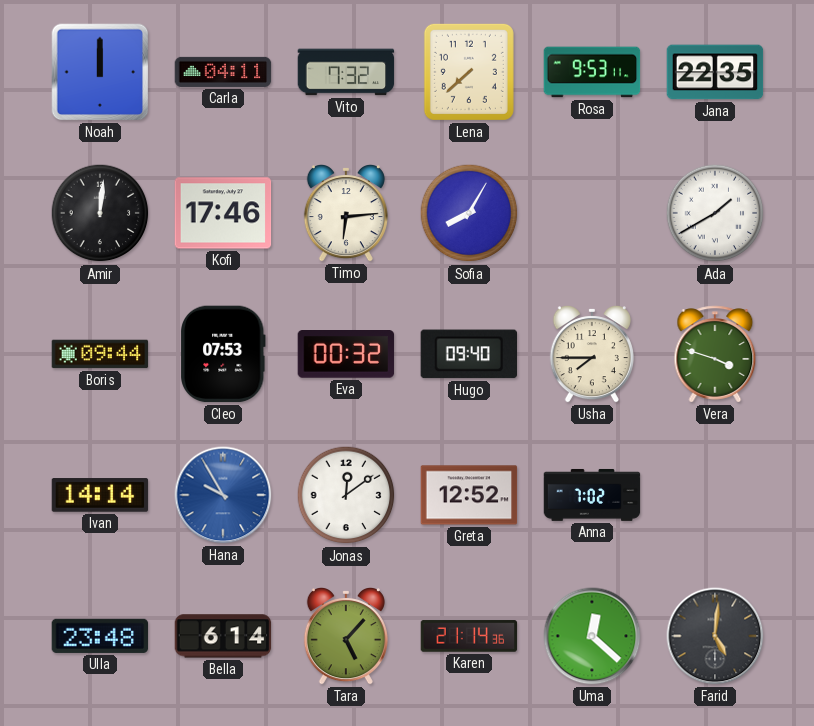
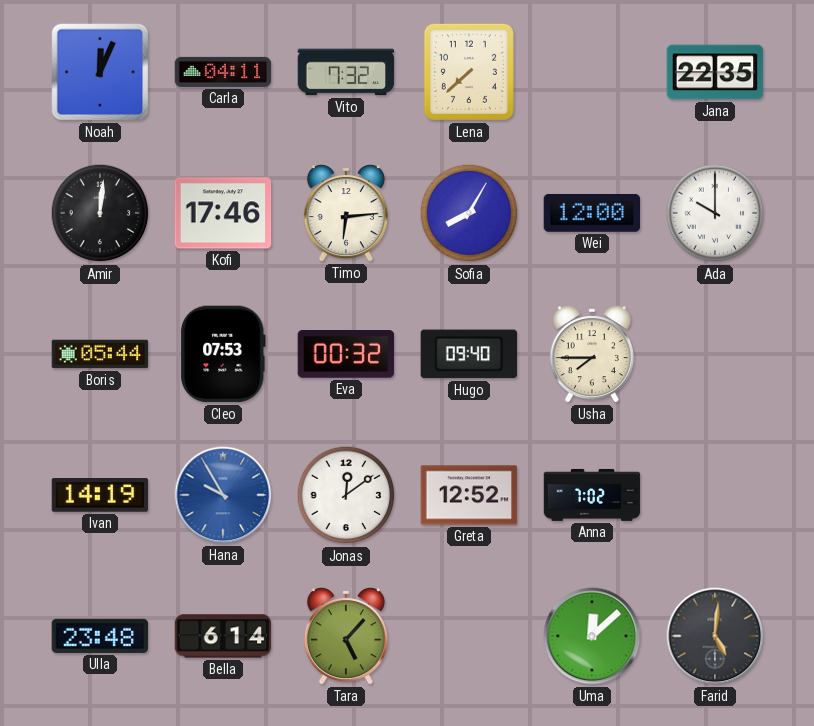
Noah: 12:00 -> 12:04 (100, 72)
Rosa: 9:53 -> none (592, 72)
Wei: none -> 12:00 (592, 213)
Ada: 1:40 -> 10:00 (715, 213)
Boris: 09:44 -> 05:44 (100, 354)
Vera: 3:48 -> none (715, 354)
Ivan: 14:14 -> 14:19 (100, 495)
Karen: 21:14 -> none (469, 636)
Uma: 12:22 -> 12:08 (592, 636)
